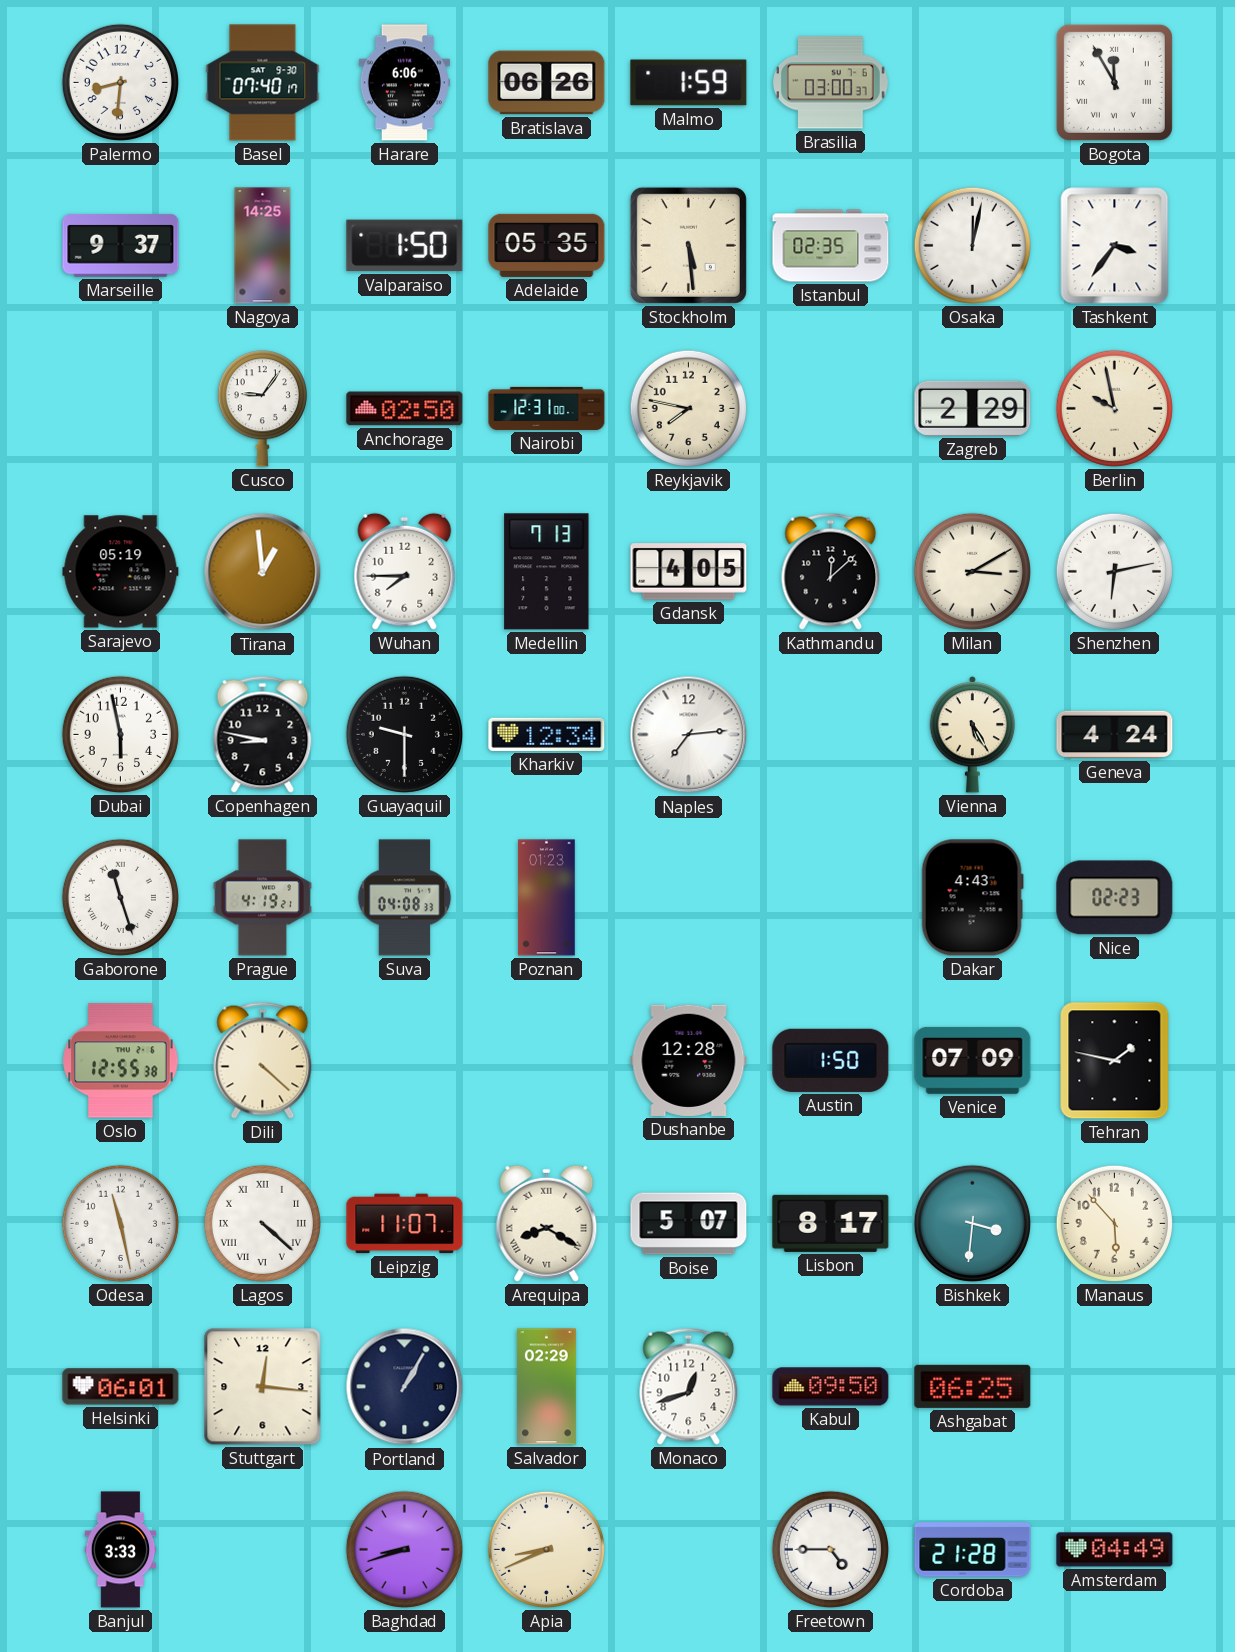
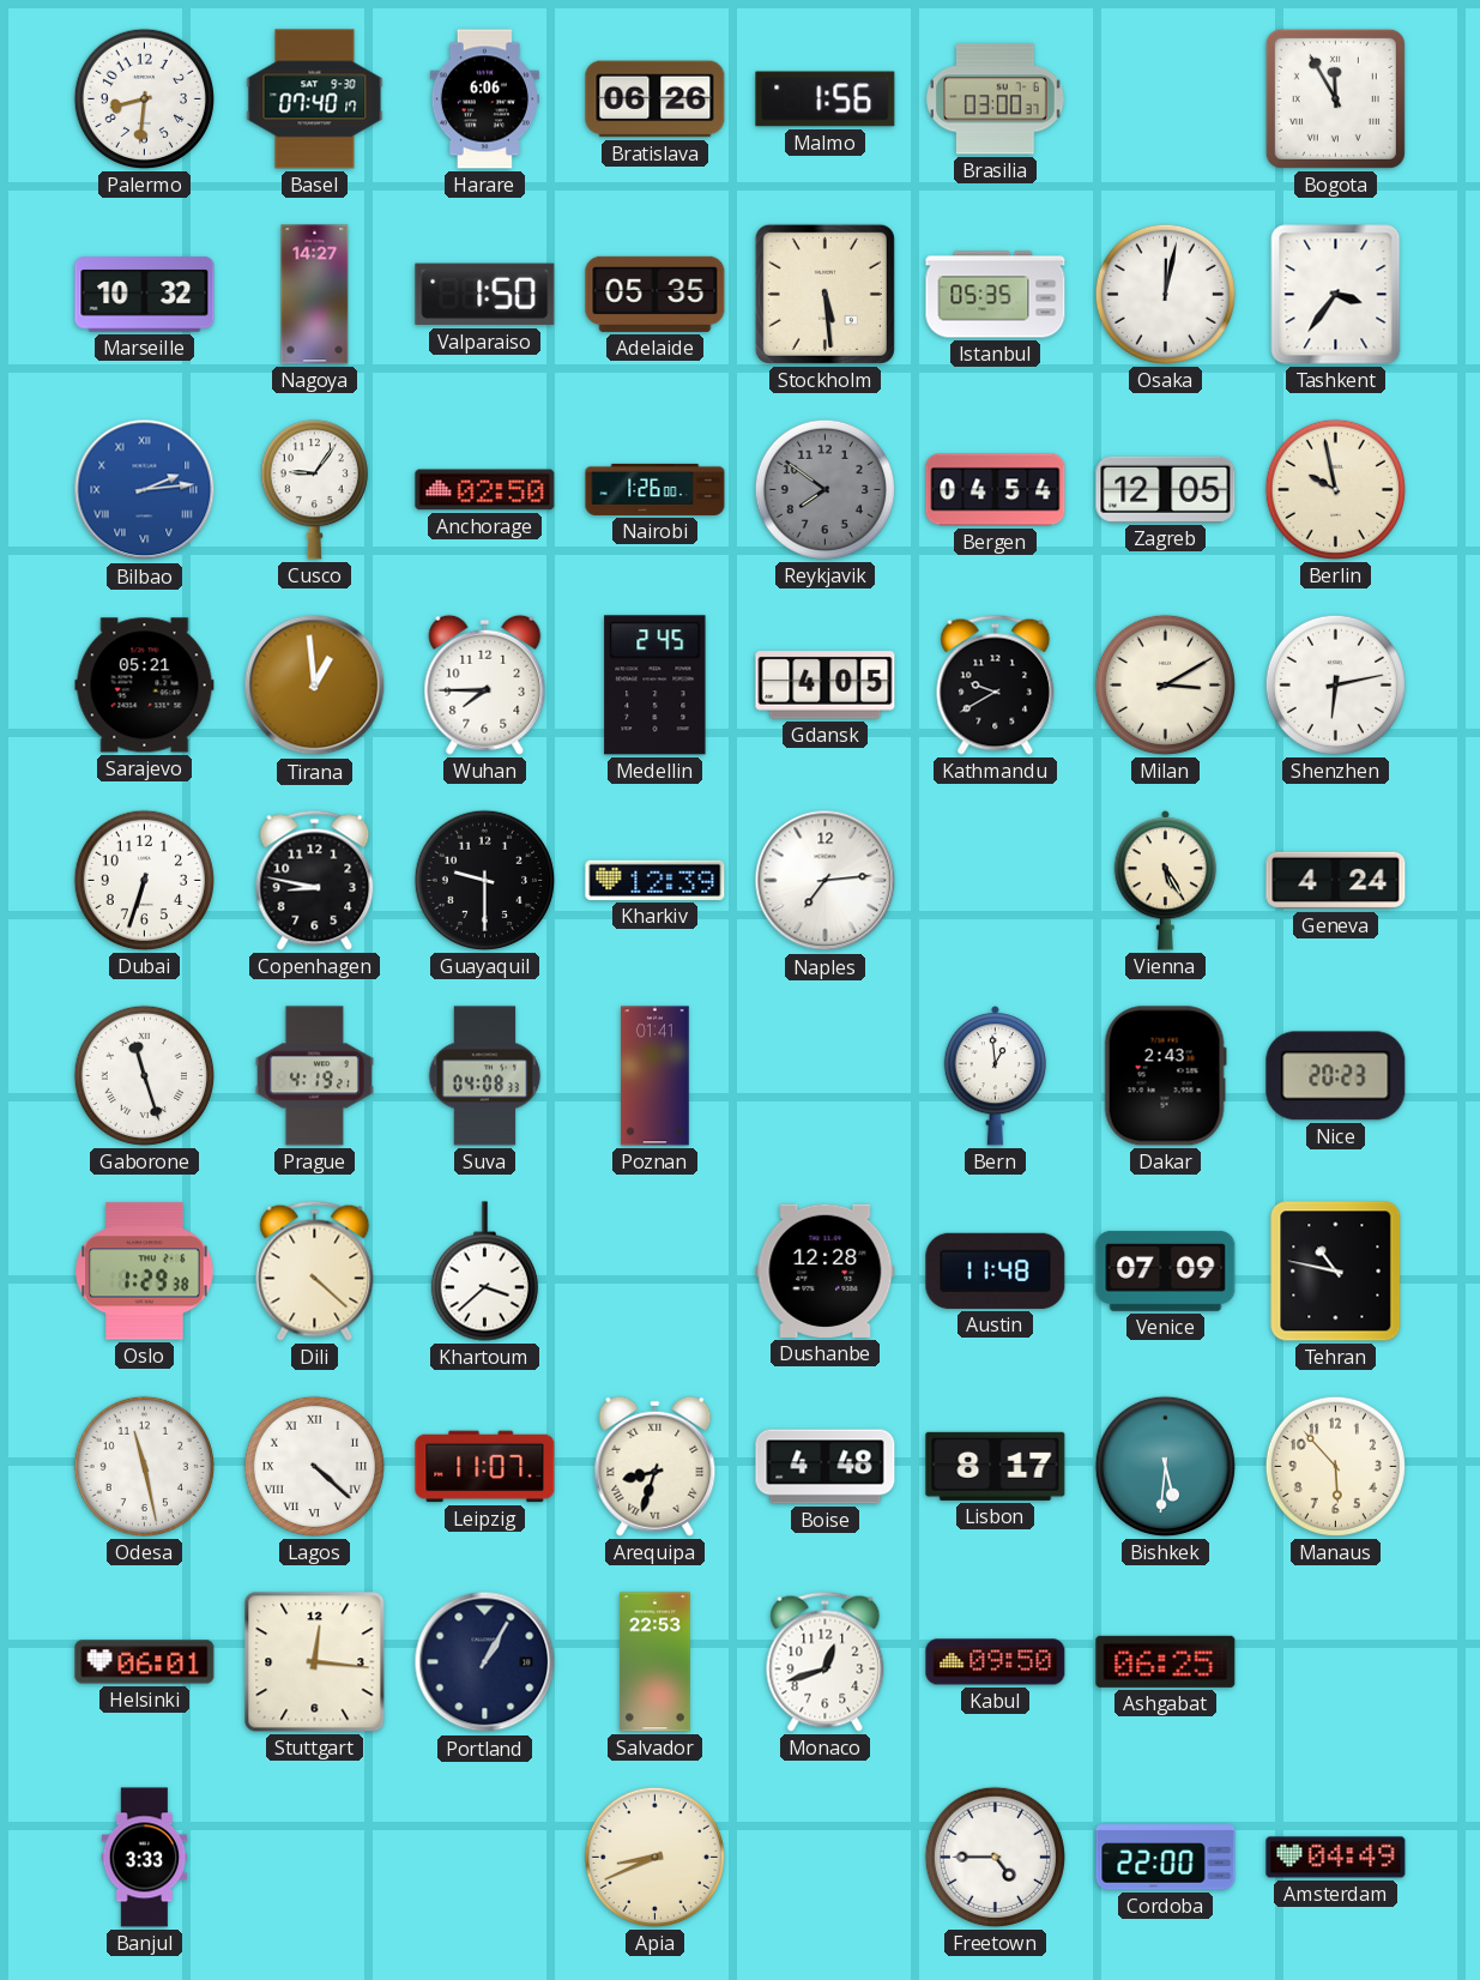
Malmo: 1:59 -> 1:56 (826, 99)
Marseille: 9:37 -> 10:32 (145, 295)
Nagoya: 14:25 -> 14:27 (315, 295)
Istanbul: 02:35 -> 05:35 (996, 295)
Bilbao: none -> 2:14 (145, 490)
Nairobi: 12:31 -> 1:26 (656, 489)
Reykjavik: 7:47 -> 7:51 (824, 489)
Reykjavik dial: cream -> grey (824, 489)
Bergen: none -> 04:54 (996, 490)
Zagreb: 2:29 -> 12:05 (1166, 489)
Sarajevo: 05:19 -> 05:21 (145, 686)
Medellin: 7:13 -> 2:45 (656, 686)
Kathmandu: 12:08 -> 9:40 (996, 684)
Dubai: 5:58 -> 6:33 (144, 880)
Kharkiv: 12:34 -> 12:39 (656, 880)
Poznan: 01:23 -> 01:41 (656, 1076)
Bern: none -> 12:59 (996, 1076)
Dakar: 4:43 -> 2:43 (1165, 1076)
Nice: 02:23 -> 20:23 (1336, 1076)
Oslo: 12:55 -> 1:29 (145, 1272)
Khartoum: none -> 3:38 (484, 1272)
Austin: 1:50 -> 11:48 (996, 1270)
Tehran: 1:47 -> 10:47 (1336, 1272)
Arequipa: 8:20 -> 8:33 (656, 1466)
Boise: 5:07 -> 4:48 (826, 1467)
Bishkek: 3:31 -> 5:31 (1165, 1466)
Salvador: 02:29 -> 22:53 (654, 1662)
Baghdad: 8:42 -> none (404, 1549)
Cordoba: 21:28 -> 22:00 (1166, 1858)
